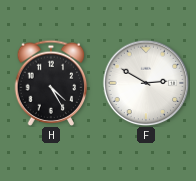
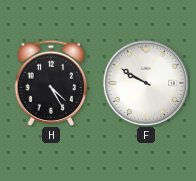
F: 2:50 -> 9:50 (146, 83)
